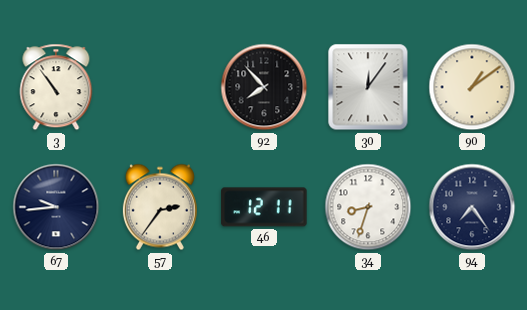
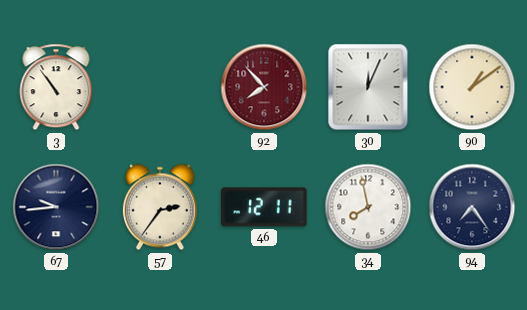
92 dial: black -> burgundy (264, 87)
30: 12:06 -> 12:04 (368, 87)
34: 8:33 -> 7:58 (368, 207)
